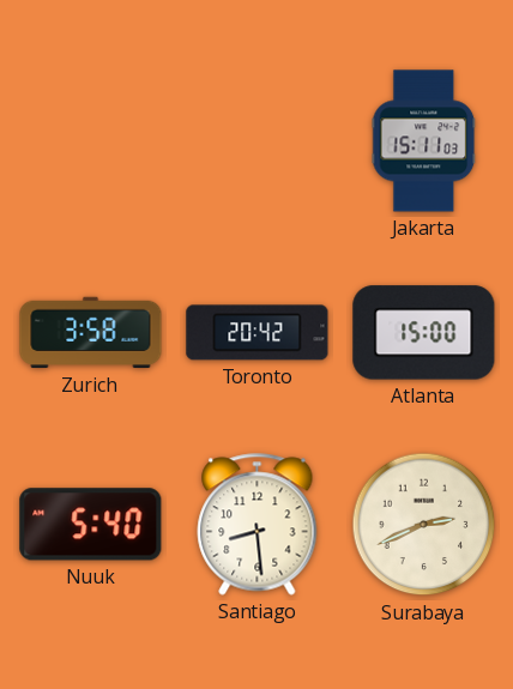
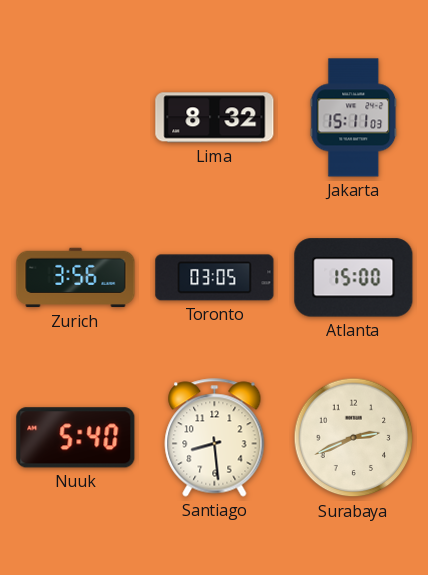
Lima: none -> 8:32 (215, 118)
Zurich: 3:58 -> 3:56 (76, 278)
Toronto: 20:42 -> 03:05 (215, 278)
